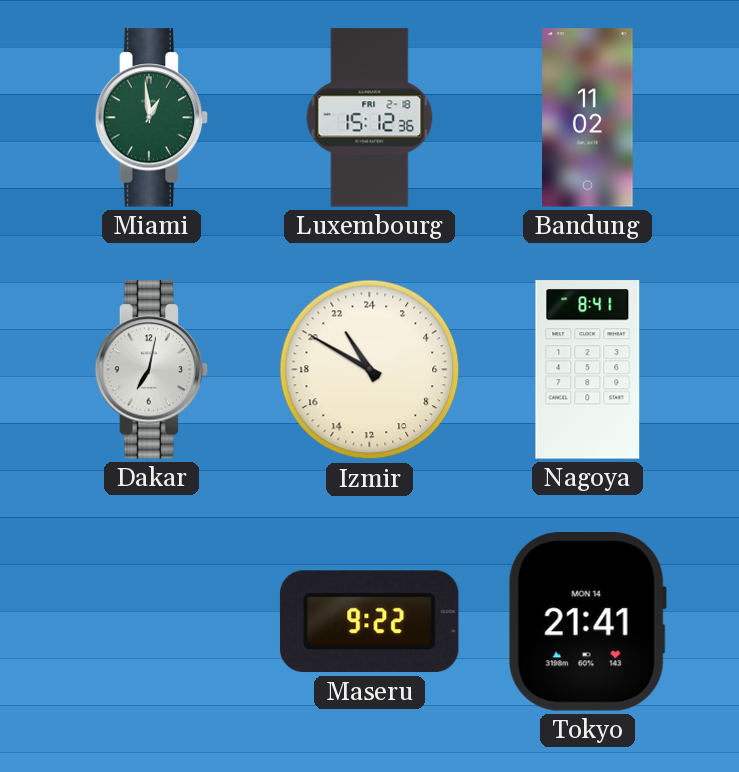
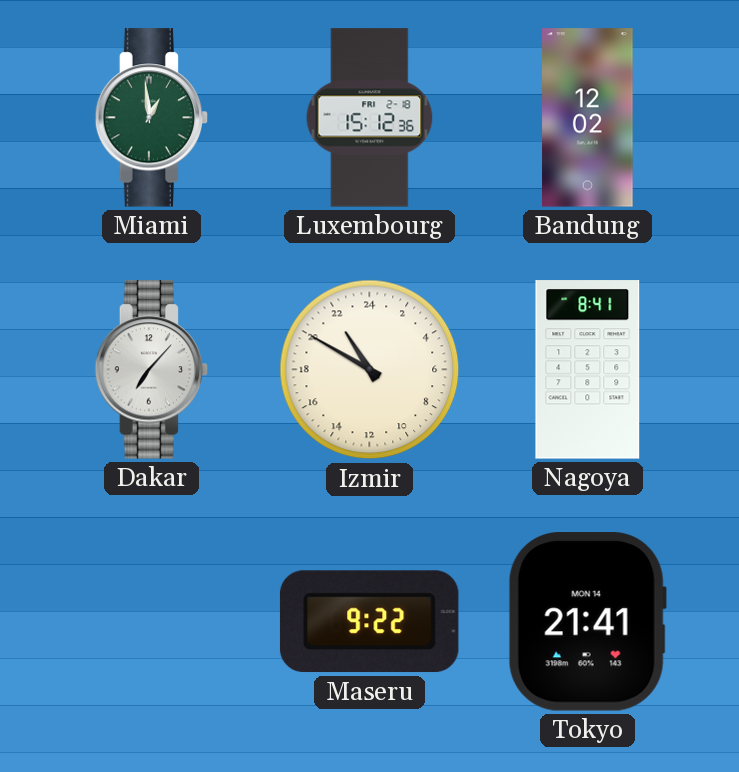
Bandung: 11:02 -> 12:02 (588, 118)
Dakar: 7:02 -> 7:07 (152, 370)
